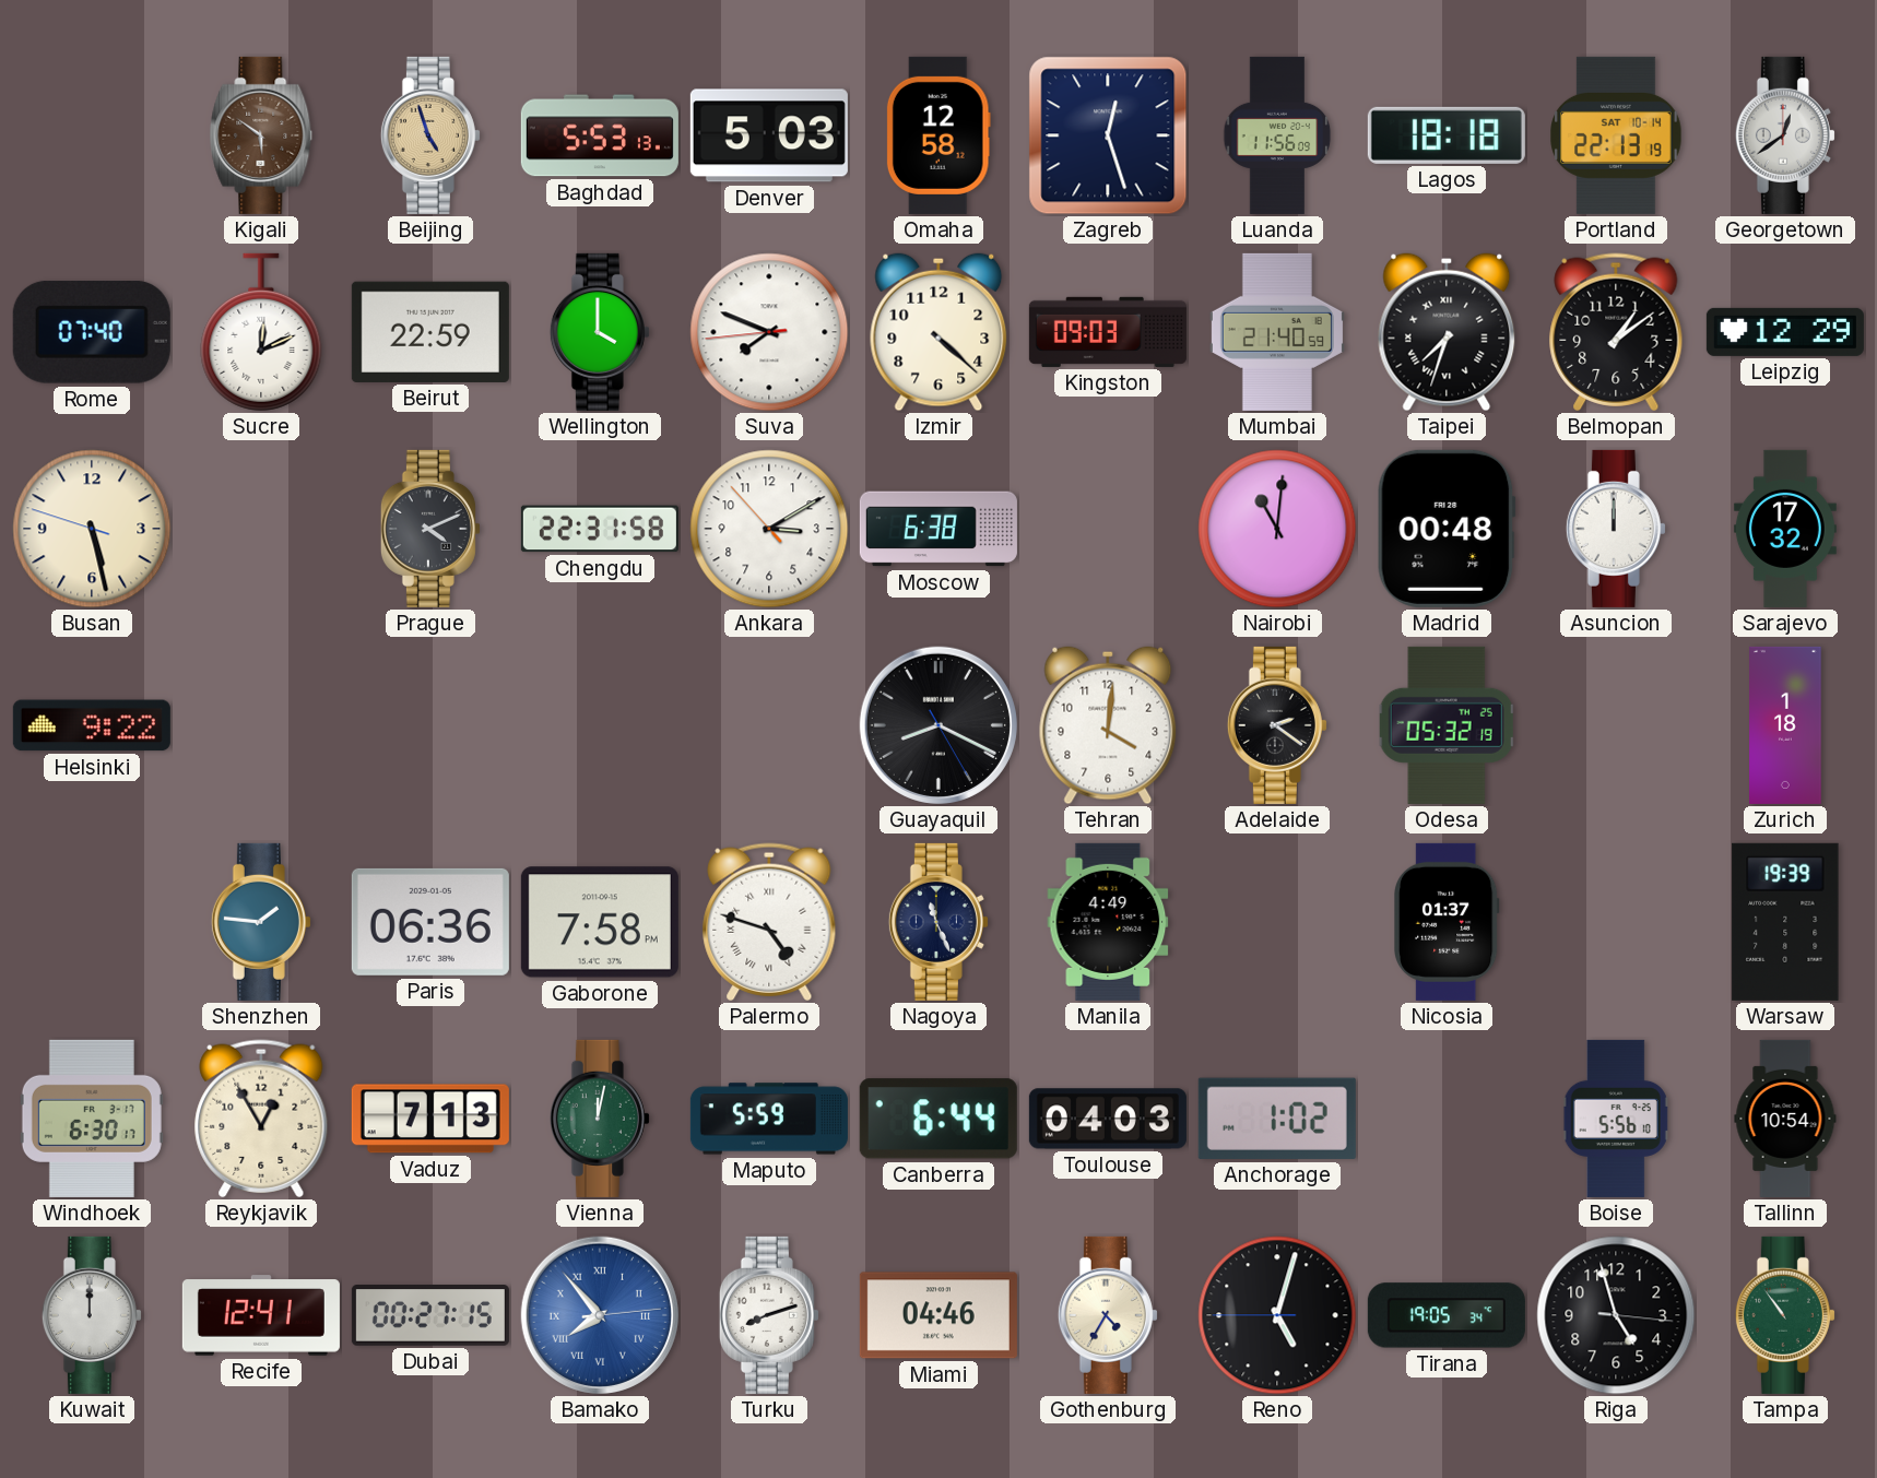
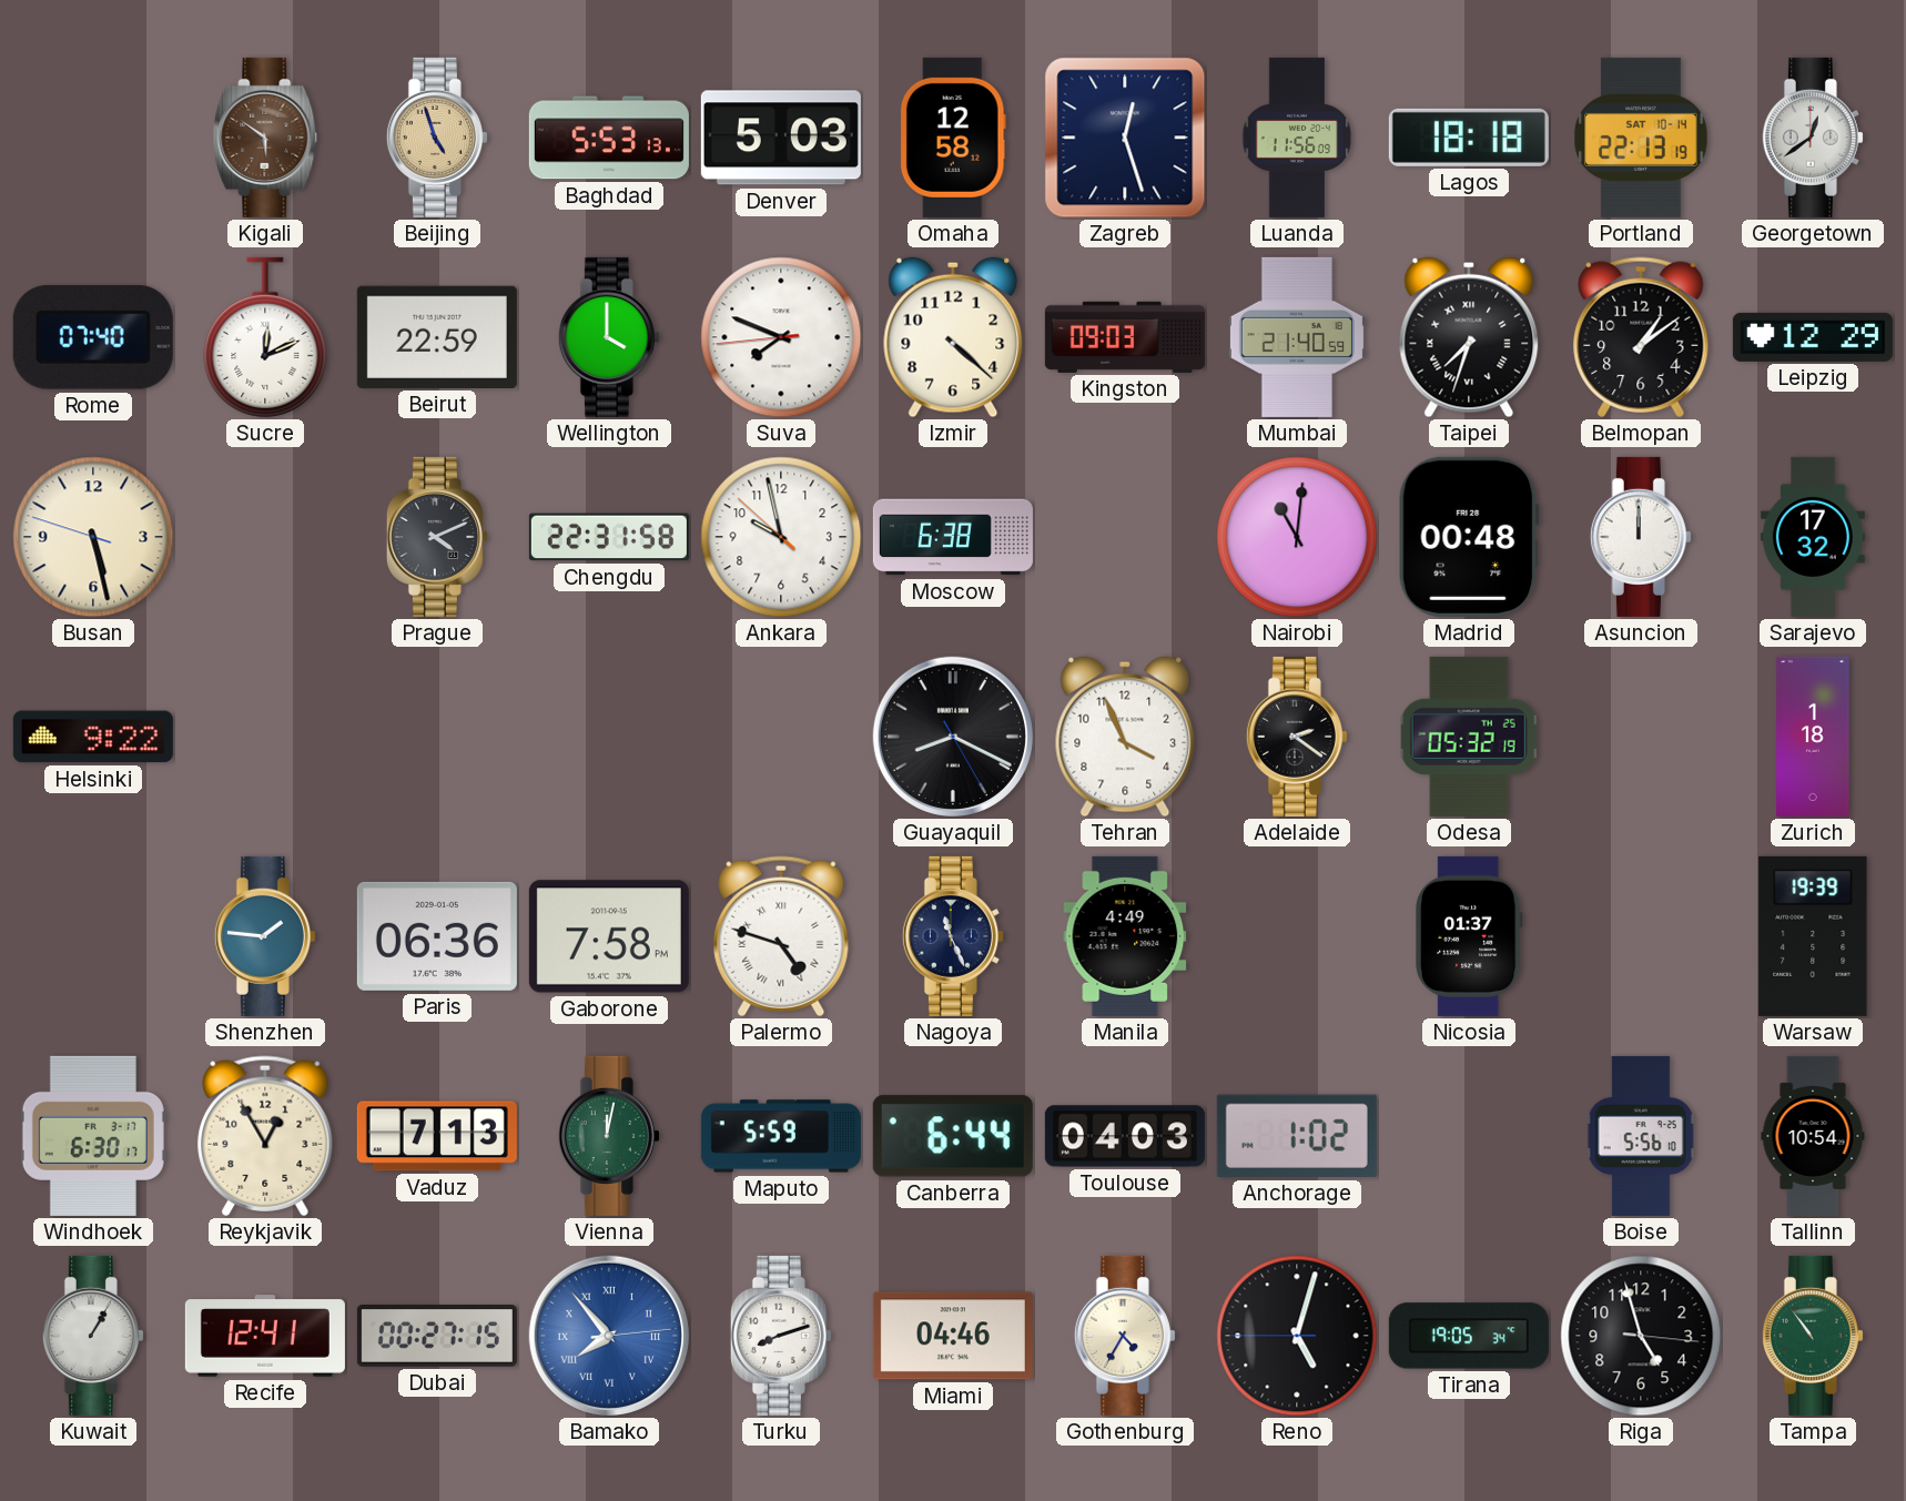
Ankara: 3:09 -> 9:57 (781, 537)
Tehran: 4:01 -> 3:56 (1125, 737)
Kuwait: 12:00 -> 1:05 (93, 1336)
